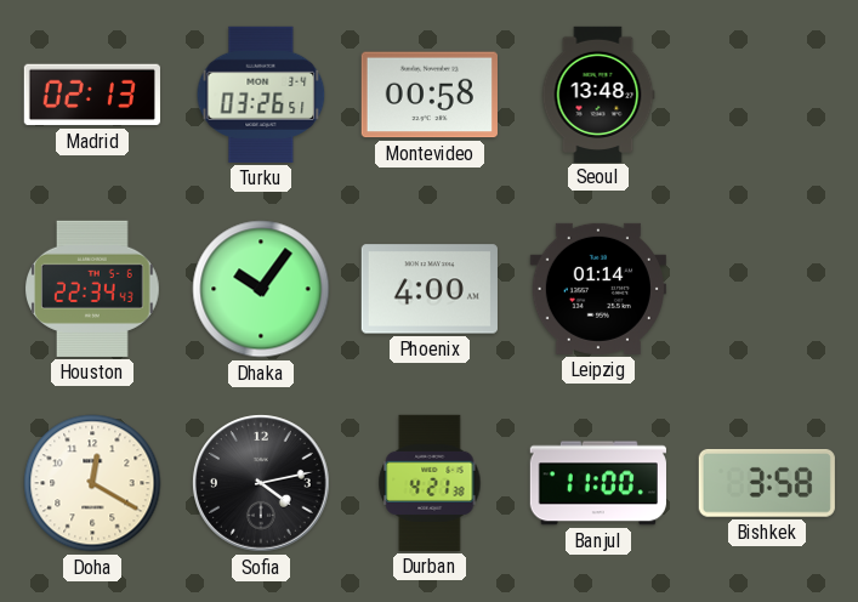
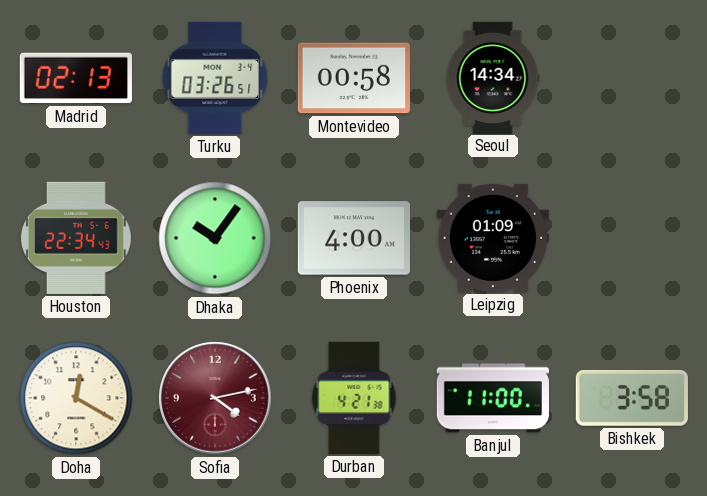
Seoul: 13:48 -> 14:34 (493, 77)
Leipzig: 01:14 -> 01:09 (493, 238)
Sofia dial: black -> burgundy (215, 398)
